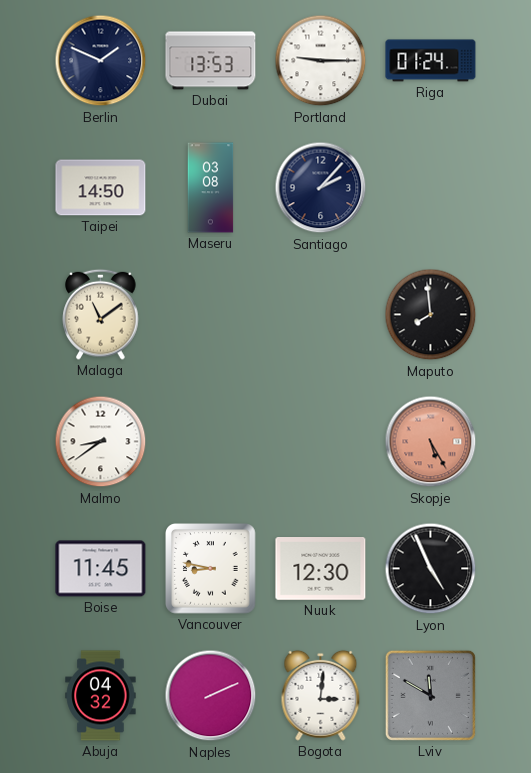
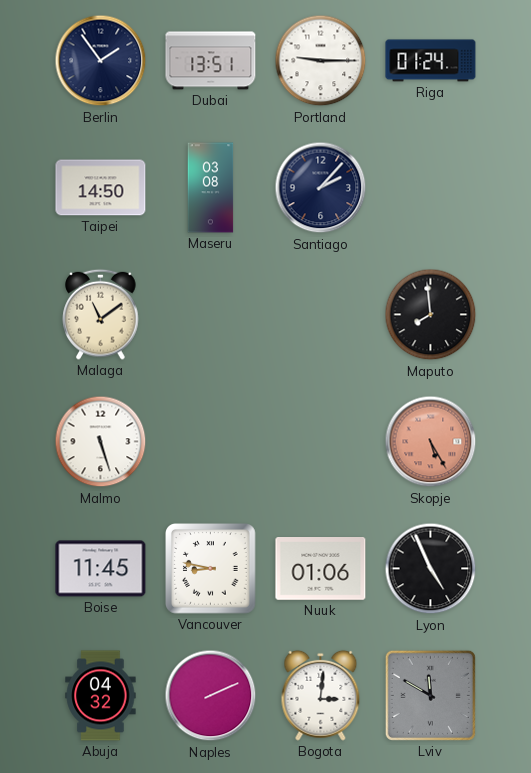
Berlin: 1:49 -> 1:54 (101, 61)
Dubai: 13:53 -> 13:51 (211, 61)
Malmo: 8:39 -> 5:27 (101, 442)
Nuuk: 12:30 -> 01:06 (321, 569)
